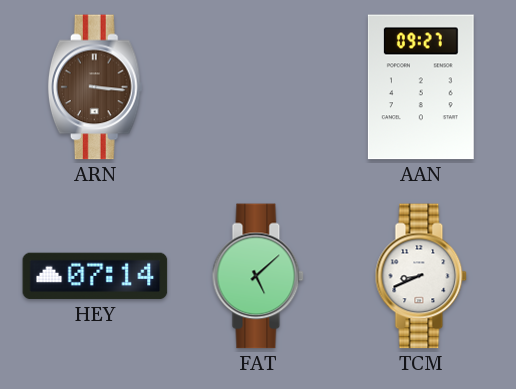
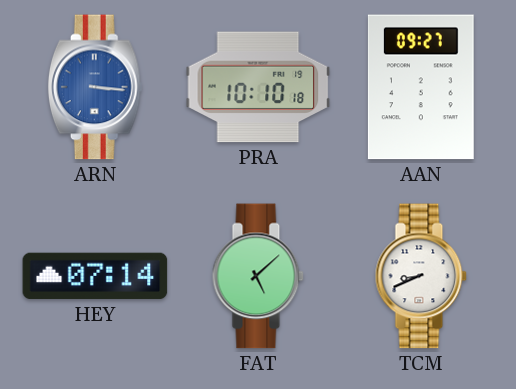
ARN dial: brown -> blue (95, 87)
PRA: none -> 10:10 (258, 87)
